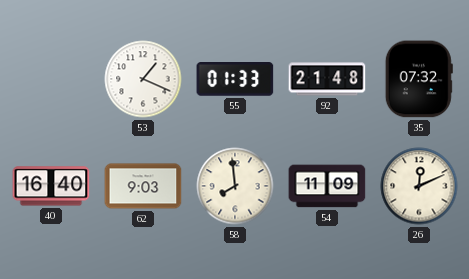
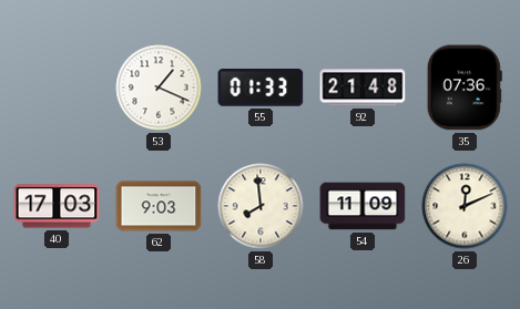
35: 07:32 -> 07:36 (465, 87)
40: 16:40 -> 17:03 (57, 206)
